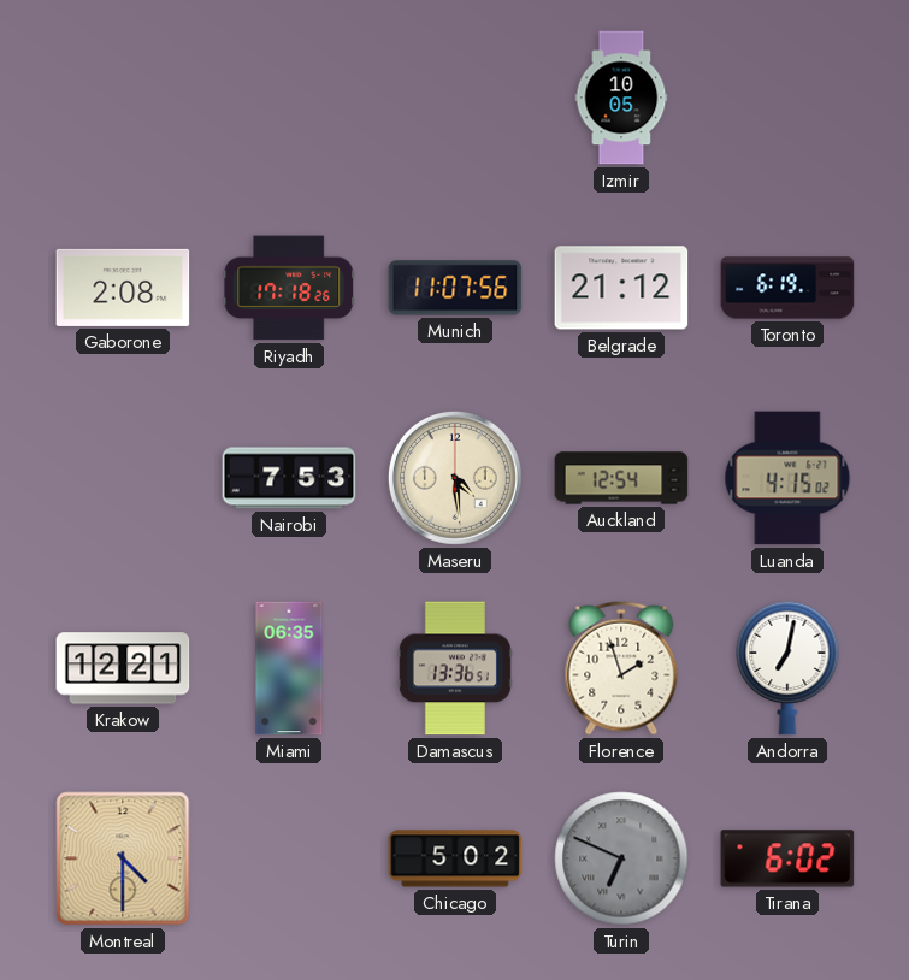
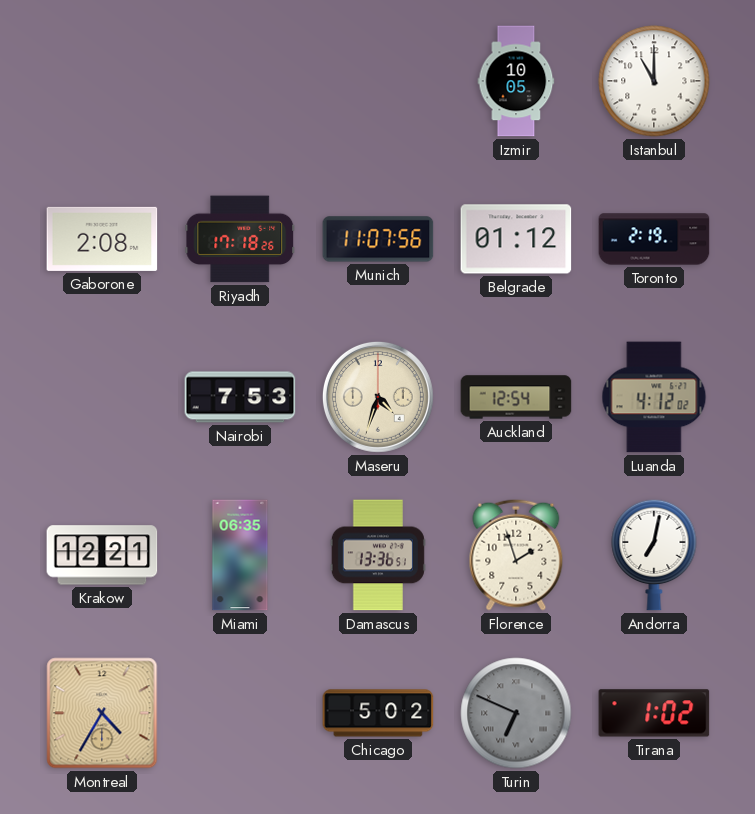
Istanbul: none -> 11:00 (654, 81)
Belgrade: 21:12 -> 01:12 (516, 239)
Toronto: 6:19 -> 2:19 (654, 239)
Maseru: 4:29 -> 4:33 (378, 397)
Luanda: 4:15 -> 4:12 (654, 397)
Montreal: 4:30 -> 4:35 (102, 713)
Tirana: 6:02 -> 1:02 (654, 713)
